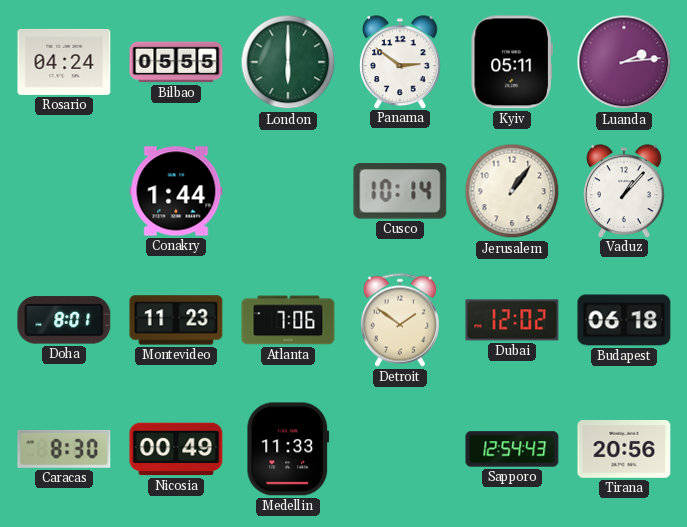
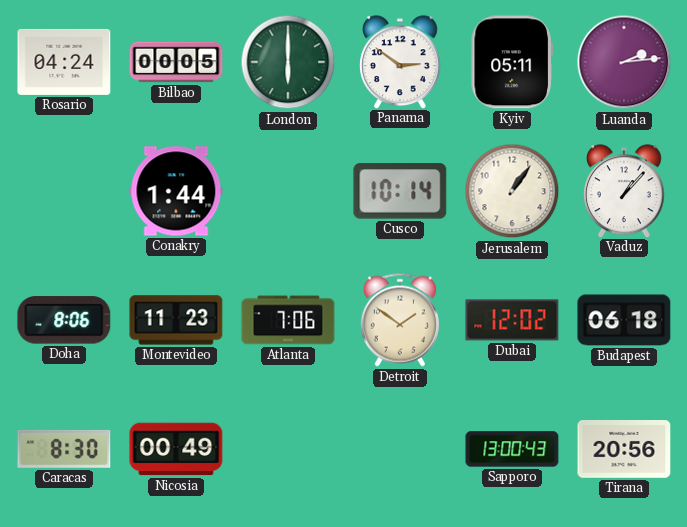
Bilbao: 05:55 -> 00:05 (176, 62)
Doha: 8:01 -> 8:06 (64, 320)
Medellin: 11:33 -> none (288, 449)
Sapporo: 12:54 -> 13:00 (512, 449)
